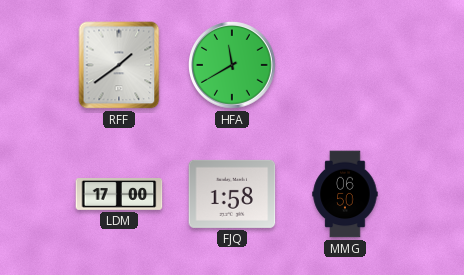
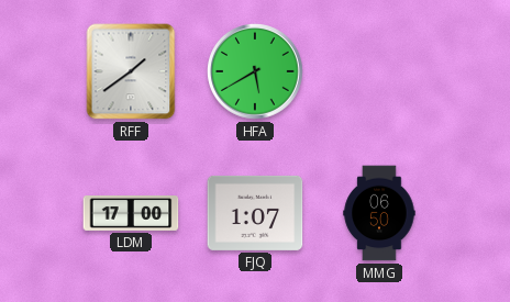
HFA: 11:40 -> 5:40 (256, 72)
FJQ: 1:58 -> 1:07 (255, 213)
